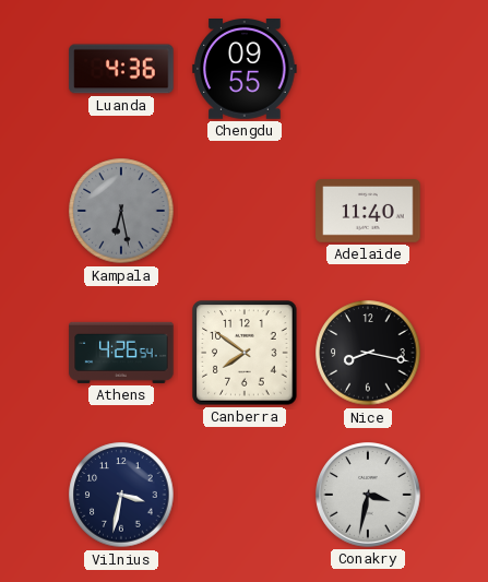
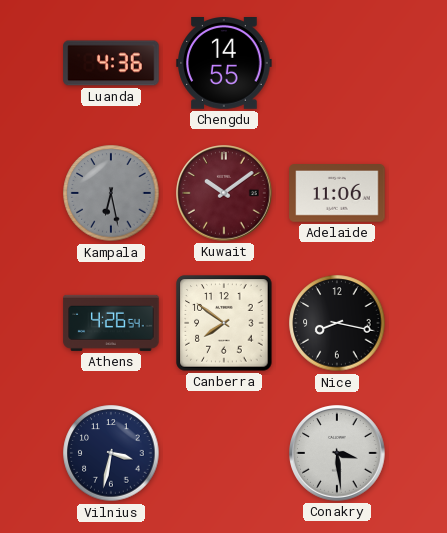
Chengdu: 09:55 -> 14:55 (224, 64)
Kuwait: none -> 10:09 (224, 193)
Adelaide: 11:40 -> 11:06 (337, 194)
Conakry: 3:32 -> 3:29 (337, 453)
